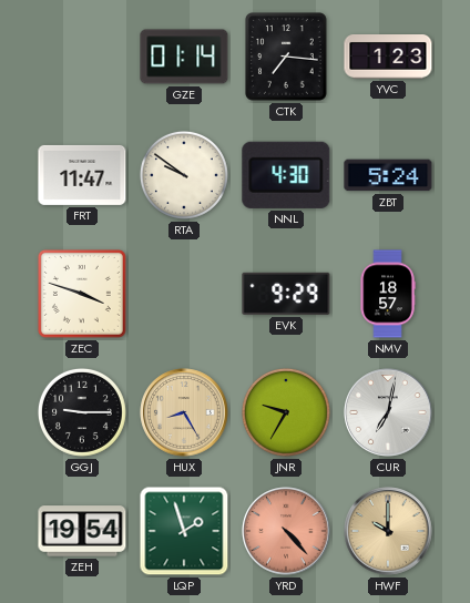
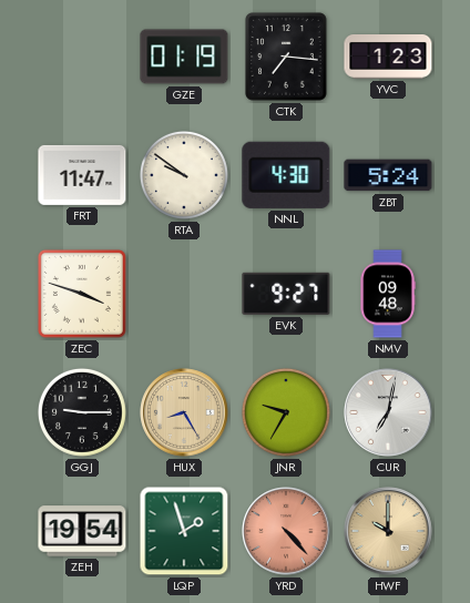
GZE: 01:14 -> 01:19 (184, 57)
EVK: 9:29 -> 9:27 (286, 294)
NMV: 18:57 -> 09:48 (388, 294)
